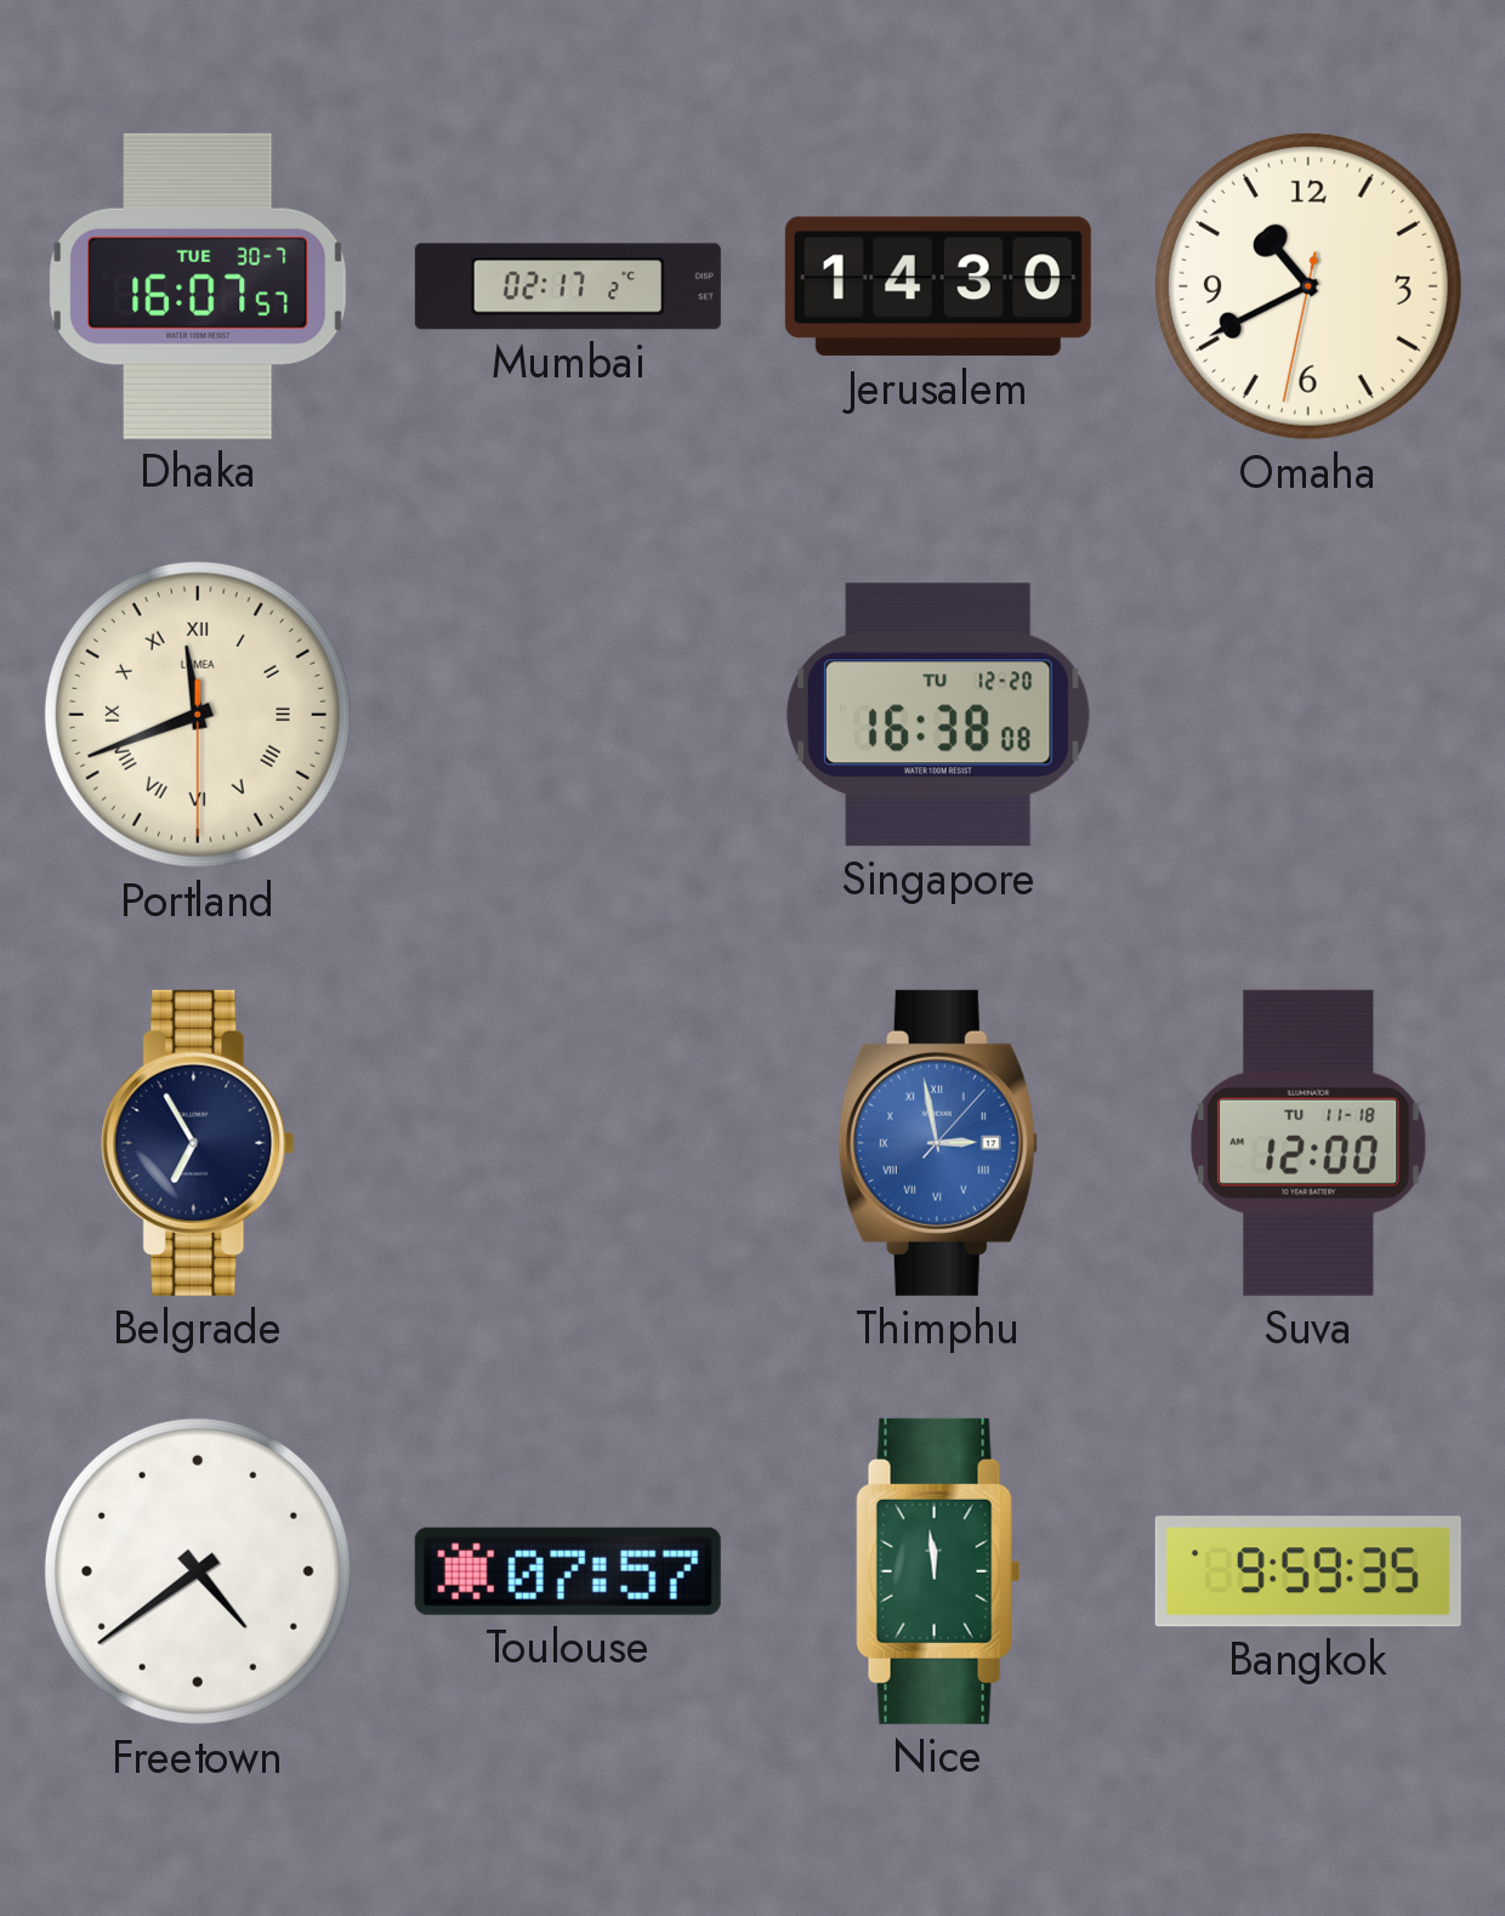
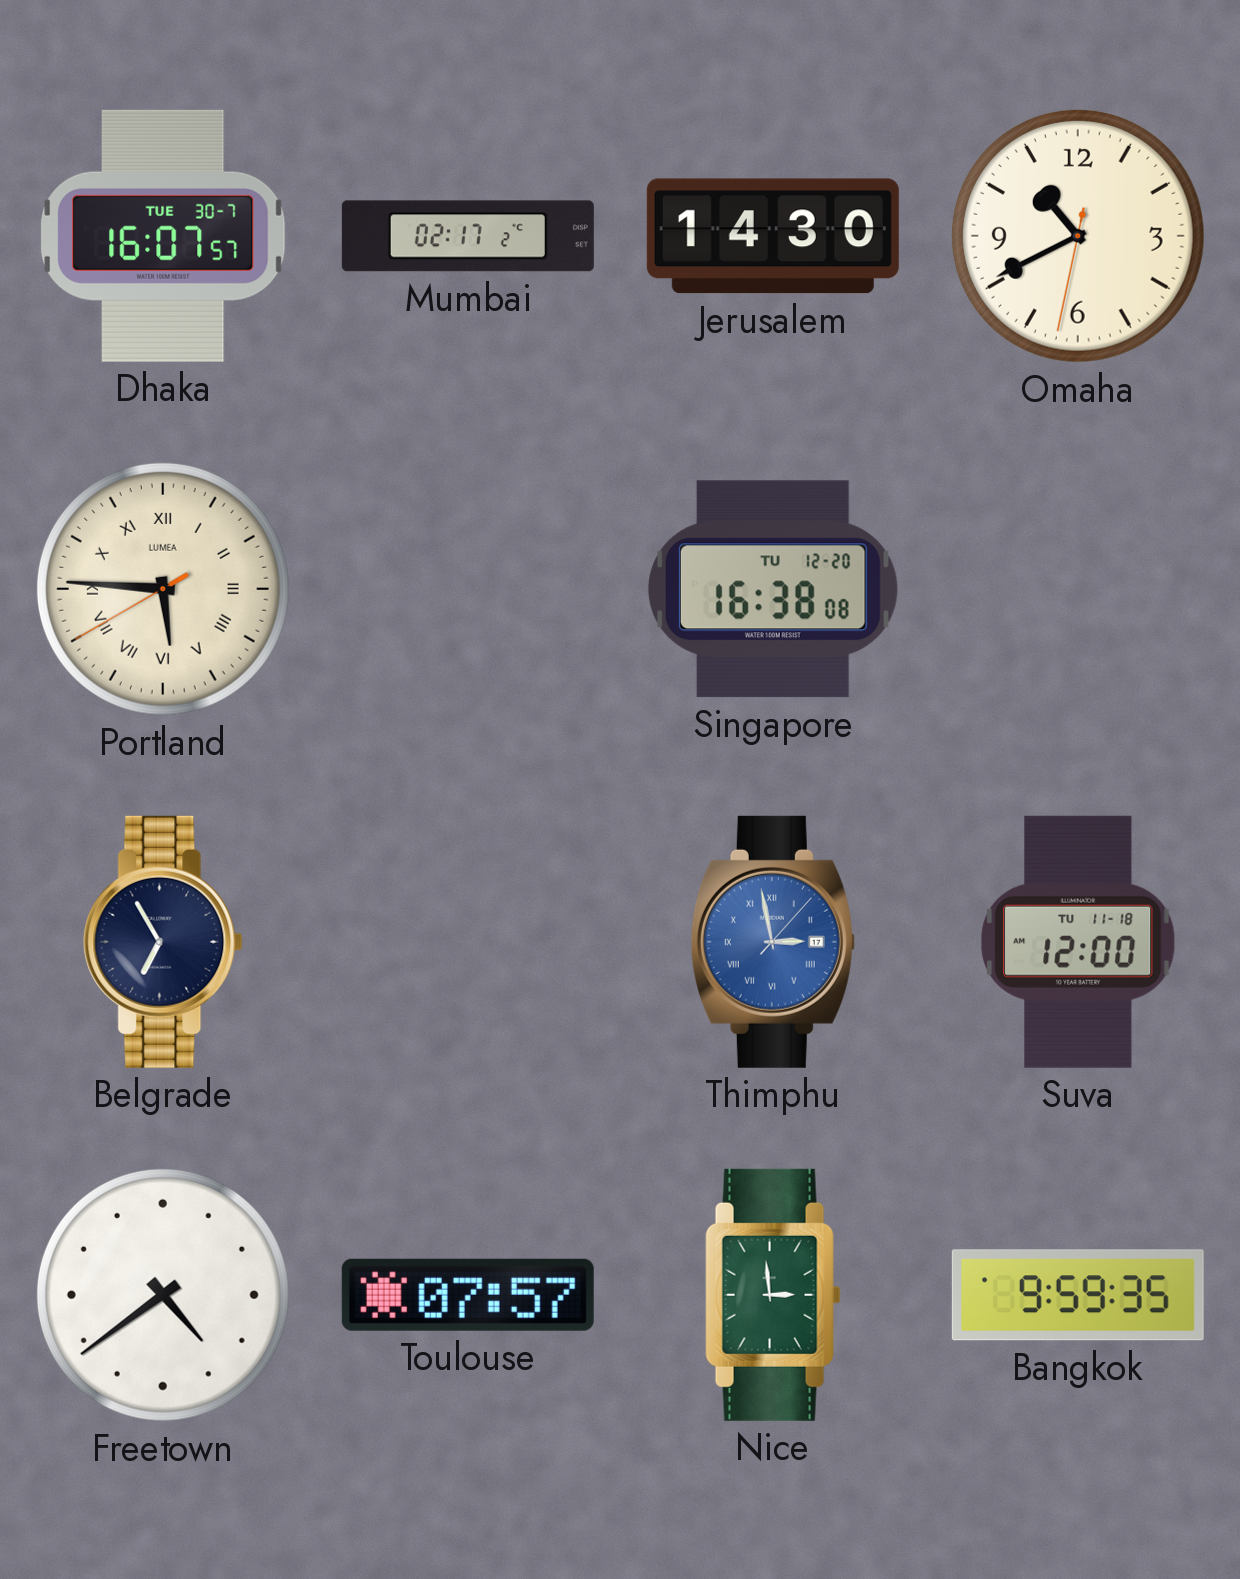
Portland: 11:41 -> 5:45 (163, 589)
Nice: 11:59 -> 2:59 (773, 1295)
